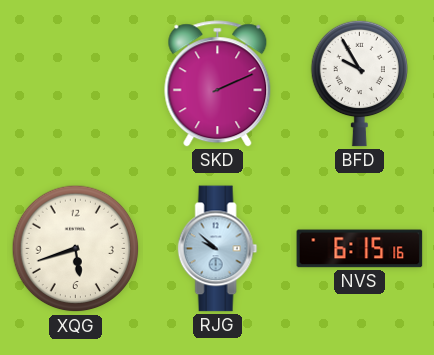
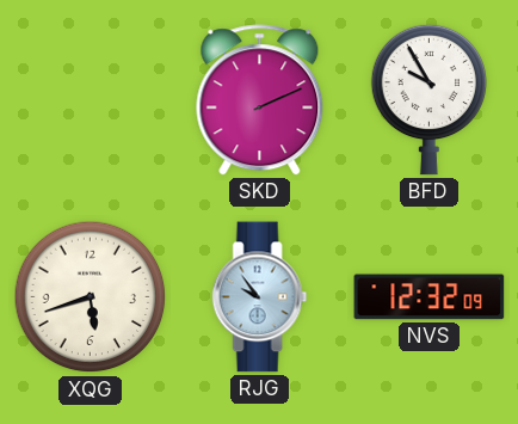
RJG: 9:52 -> 9:54 (260, 297)
NVS: 6:15 -> 12:32 (430, 297)
